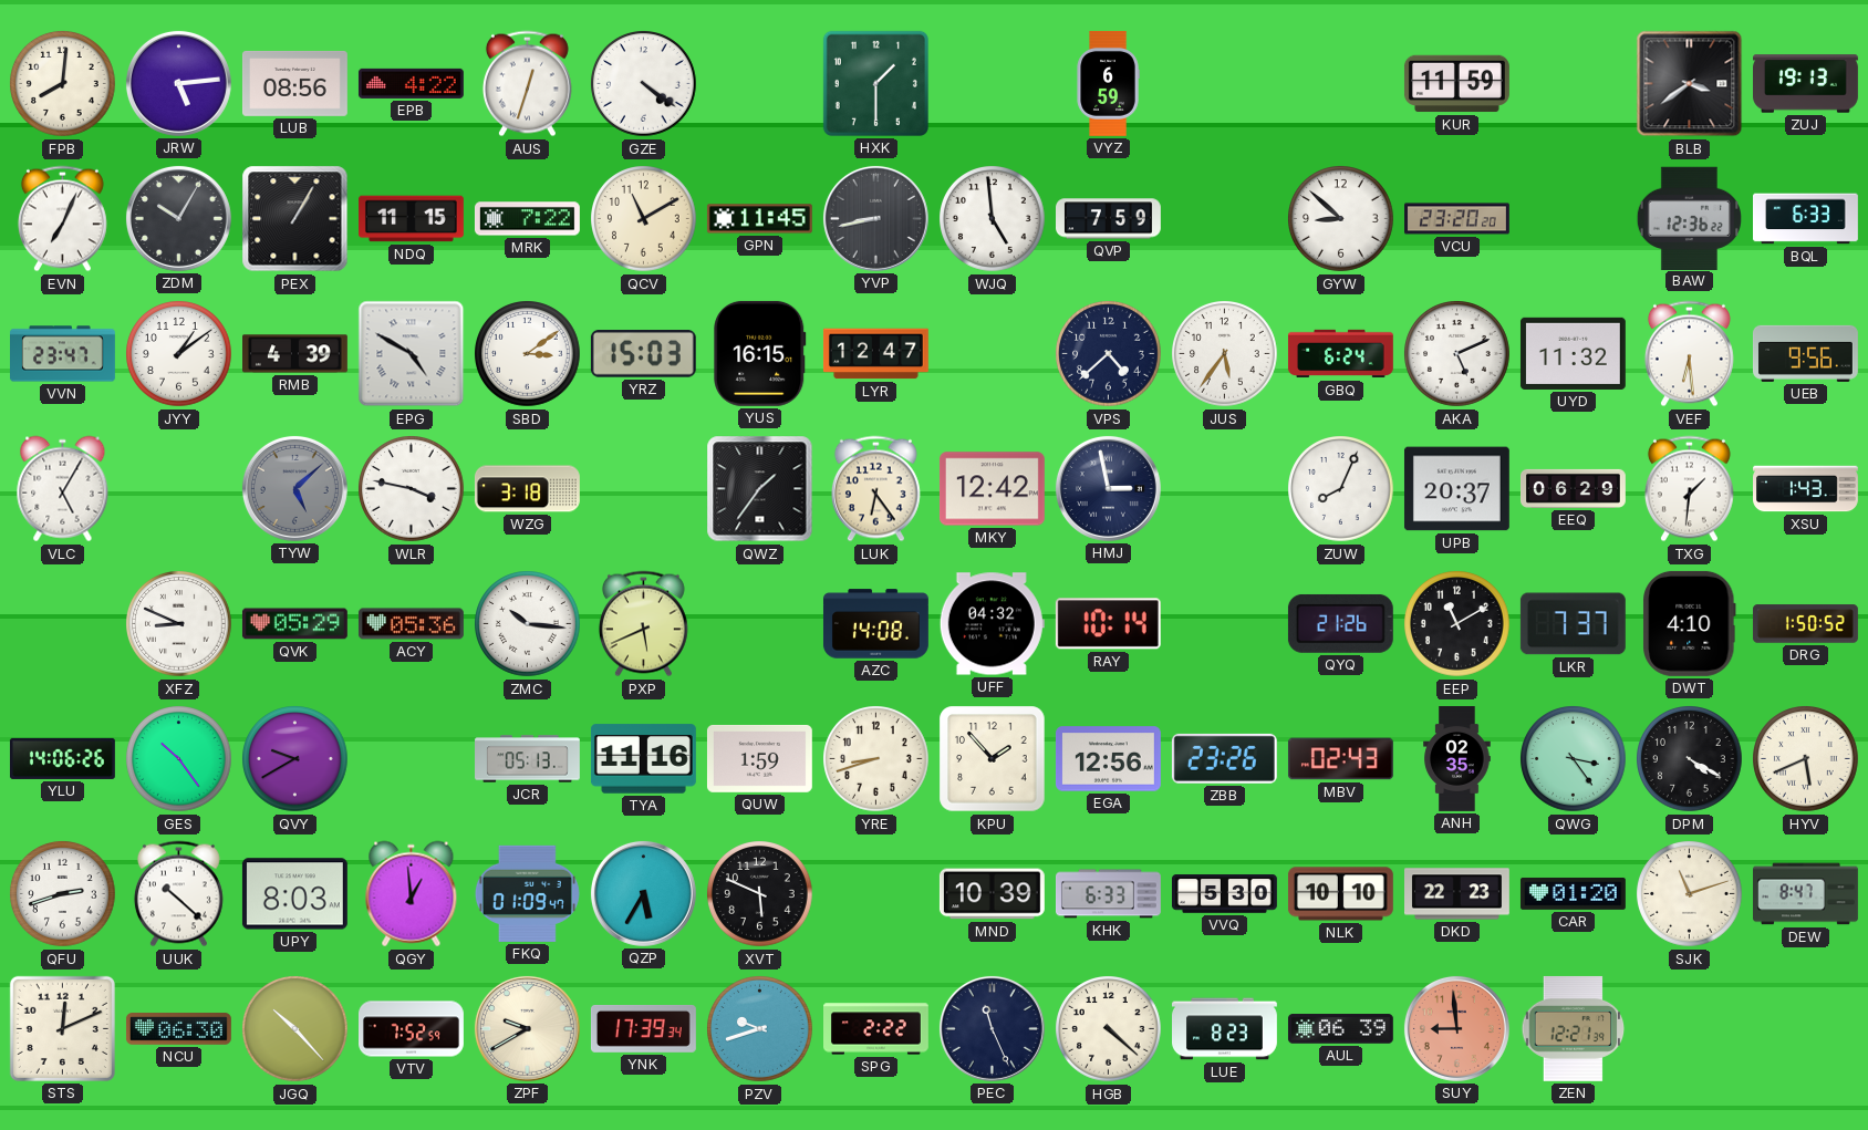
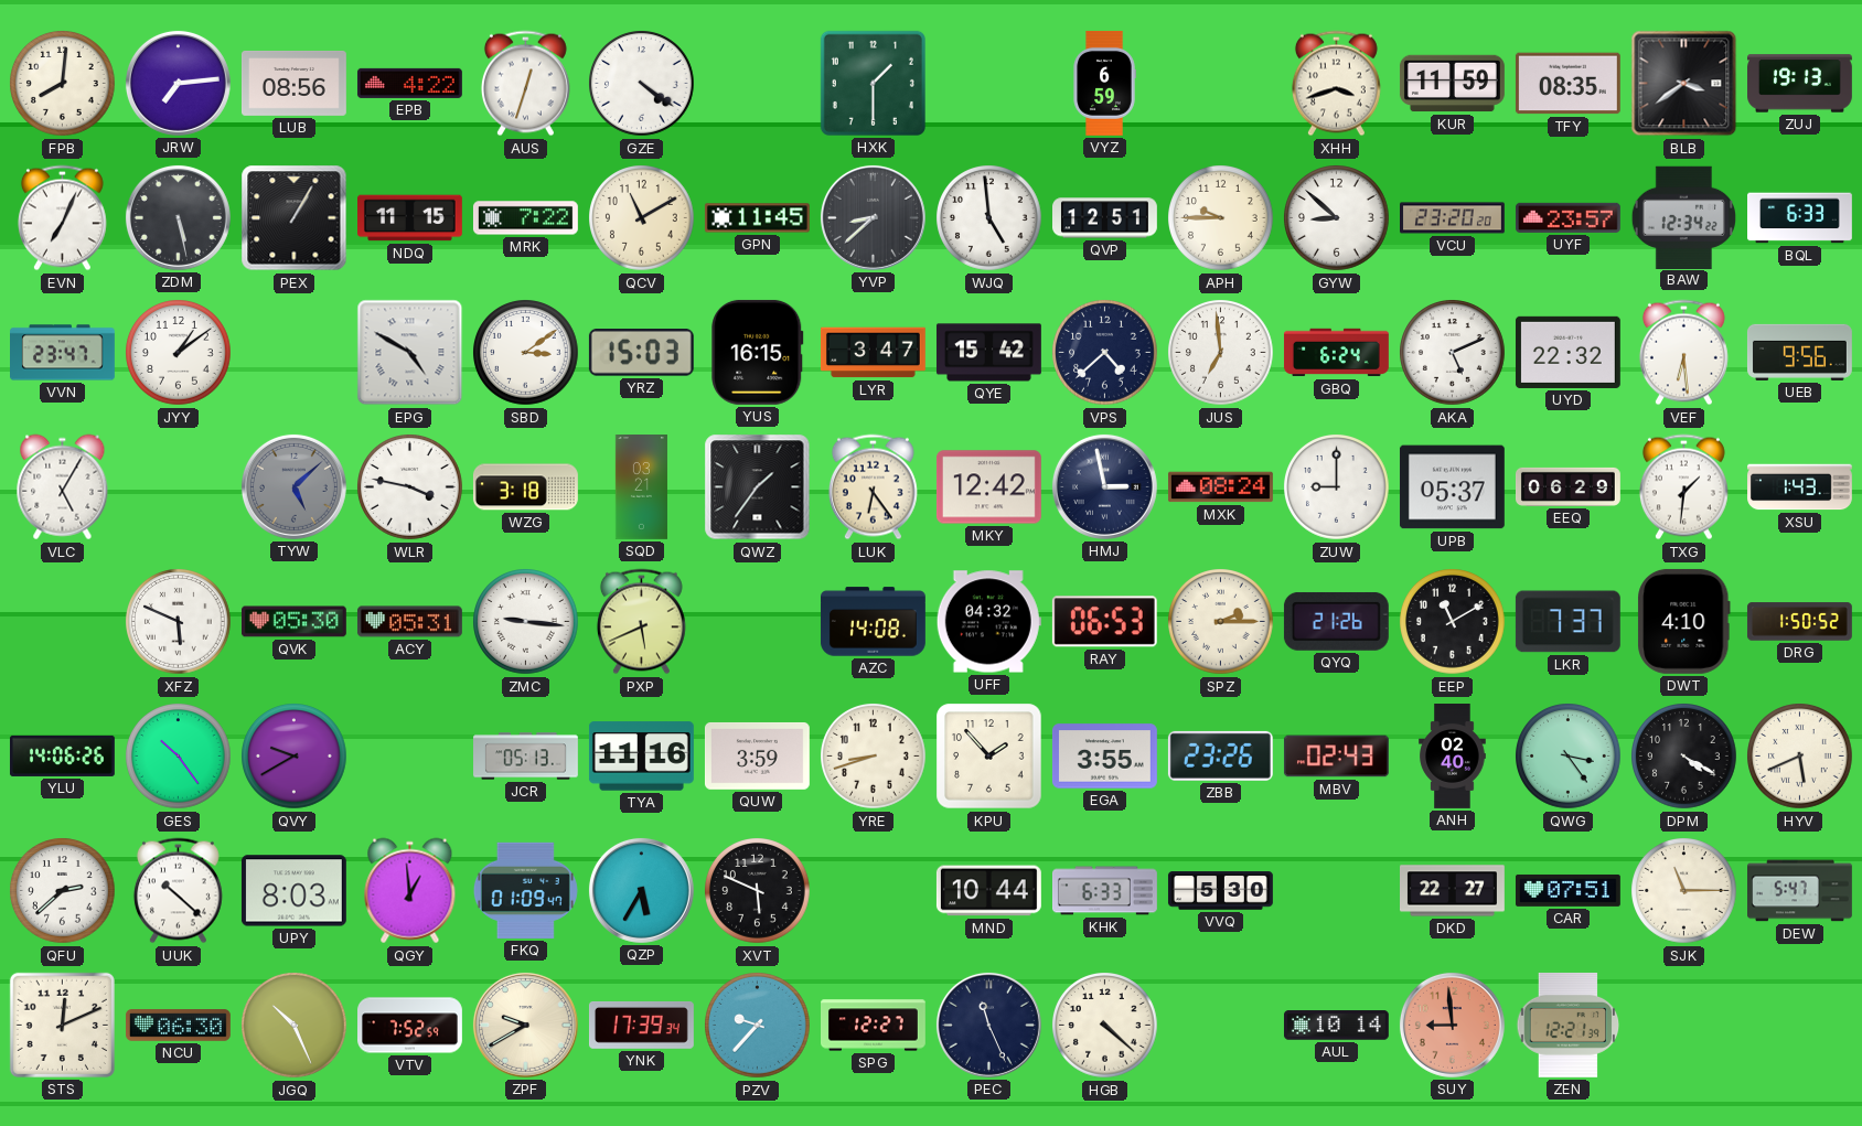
JRW: 5:14 -> 7:14 (178, 83)
XHH: none -> 3:42 (1336, 84)
TFY: none -> 08:35 (1567, 84)
ZDM: 10:05 -> 5:28 (178, 217)
YVP: 8:43 -> 8:38 (873, 217)
QVP: 7:59 -> 12:51 (1105, 218)
APH: none -> 9:45 (1221, 218)
UYF: none -> 23:57 (1567, 217)
BAW: 12:36 -> 12:34 (1683, 217)
RMB: 4:39 -> none (295, 354)
LYR: 12:47 -> 3:47 (873, 353)
QYE: none -> 15:42 (988, 353)
JUS: 5:36 -> 6:59 (1221, 353)
UYD: 11:32 -> 22:32 (1567, 352)
SQD: none -> 03:21 (641, 487)
MXK: none -> 08:24 (1220, 487)
ZUW: 8:04 -> 9:00 (1337, 487)
UPB: 20:37 -> 05:37 (1452, 487)
XFZ: 8:49 -> 5:49 (179, 622)
QVK: 05:29 -> 05:30 (293, 622)
ACY: 05:36 -> 05:31 (409, 622)
ZMC: 10:16 -> 9:16 (526, 622)
RAY: 10:14 -> 06:53 (1104, 622)
SPZ: none -> 2:15 (1221, 622)
QUW: 1:59 -> 3:59 (757, 755)
EGA: 12:56 -> 3:55 (1104, 757)
ANH: 02:35 -> 02:40 (1453, 757)
QFU: 2:42 -> 2:38 (63, 891)
MND: 10:39 -> 10:44 (988, 891)
NLK: 10:10 -> none (1340, 894)
DKD: 22:23 -> 22:27 (1453, 891)
CAR: 01:20 -> 07:51 (1567, 890)
SJK: 11:12 -> 11:15 (1684, 891)
DEW: 8:47 -> 5:47 (1800, 891)
JGQ: 10:23 -> 10:26 (295, 1026)
PZV: 9:42 -> 9:37 (758, 1026)
SPG: 2:22 -> 12:27 (874, 1026)
LUE: 8:23 -> none (1225, 1029)
AUL: 06:39 -> 10:14 (1336, 1026)
